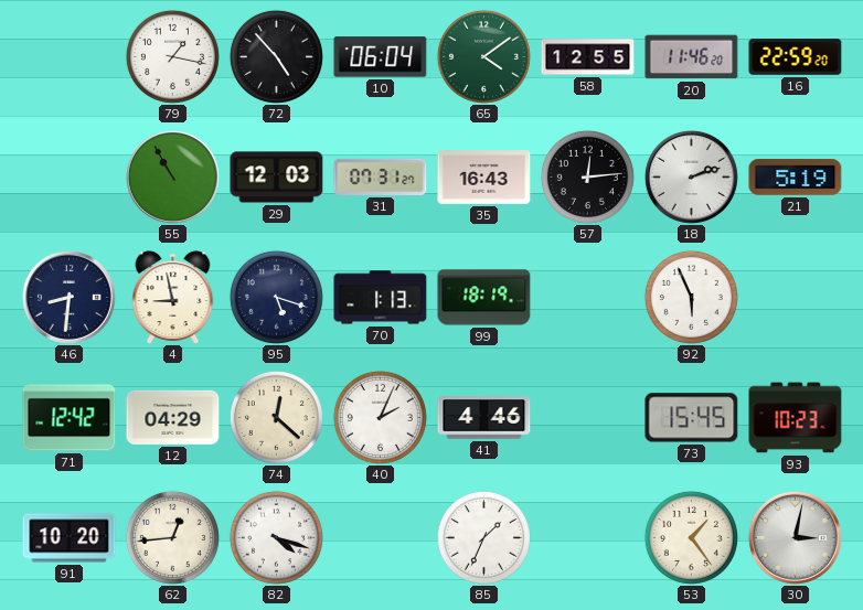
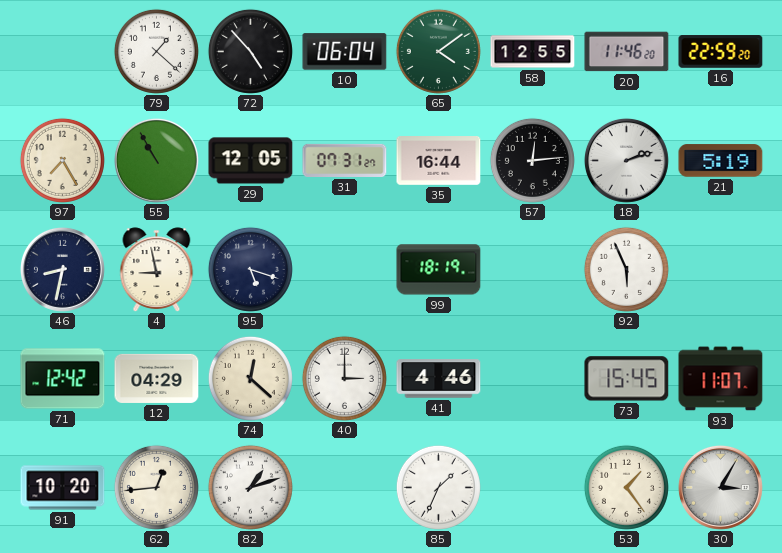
79: 1:17 -> 1:22 (156, 51)
97: none -> 7:25 (62, 160)
29: 12:03 -> 12:05 (251, 161)
35: 16:43 -> 16:44 (439, 161)
46: 8:31 -> 8:32 (62, 269)
70: 1:13 -> none (381, 298)
40: 2:04 -> 3:00 (344, 378)
93: 10:23 -> 11:07 (721, 379)
82: 4:18 -> 1:12 (250, 487)
30: 3:02 -> 3:05 (720, 487)
